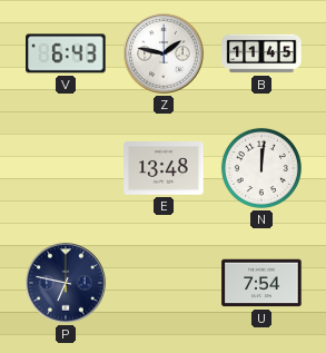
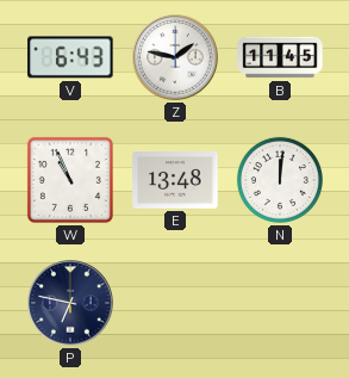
W: none -> 10:56 (70, 180)
U: 7:54 -> none (261, 283)
